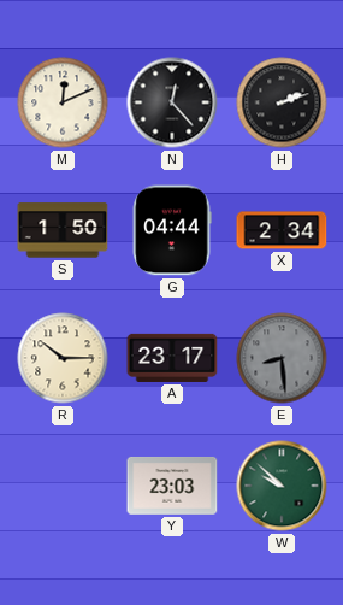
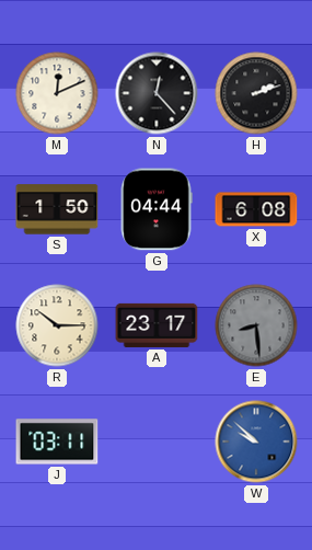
X: 2:34 -> 6:08 (256, 209)
J: none -> 03:11 (57, 442)
Y: 23:03 -> none (172, 486)
W dial: green -> blue (256, 442)
